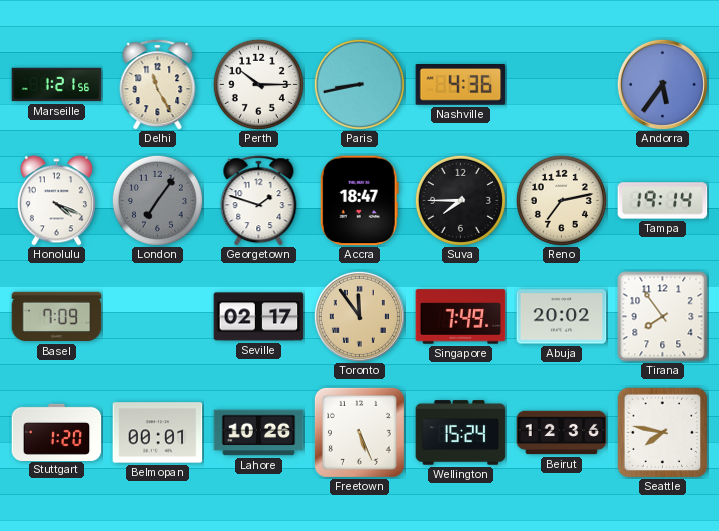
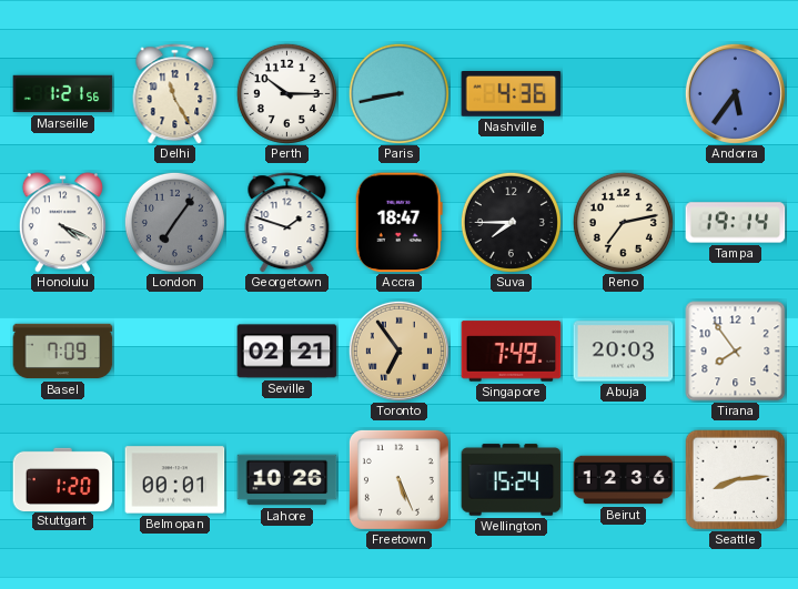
Seville: 02:17 -> 02:21 (287, 352)
Toronto: 11:54 -> 6:54 (398, 351)
Abuja: 20:02 -> 20:03 (624, 352)
Seattle: 7:47 -> 8:14 (735, 479)
